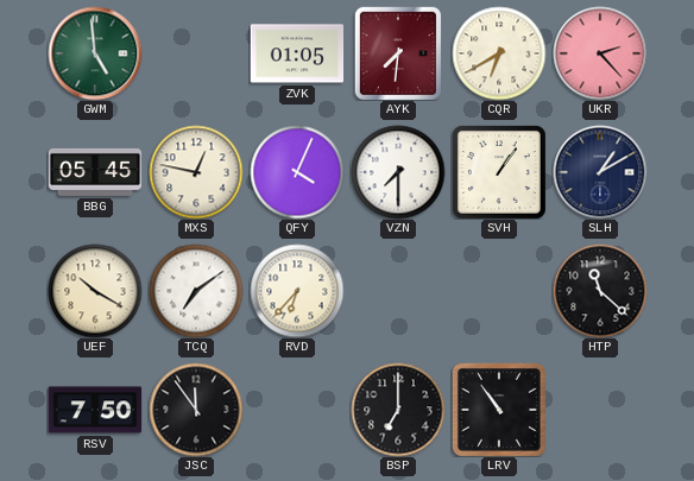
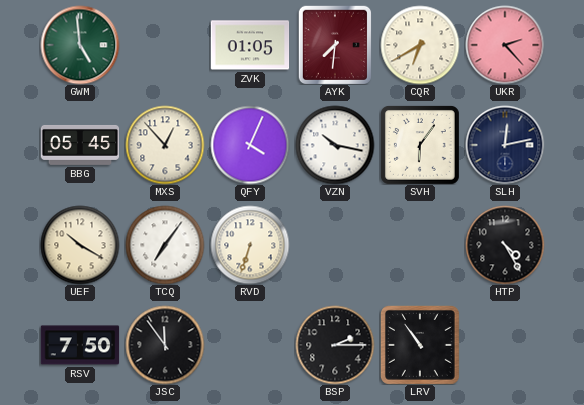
MXS: 12:47 -> 12:53 (165, 145)
VZN: 7:30 -> 10:17 (335, 145)
SVH: 1:06 -> 6:06 (420, 145)
SLH: 1:10 -> 12:13 (505, 145)
TCQ: 7:09 -> 7:06 (165, 245)
RVD: 6:37 -> 6:33 (250, 245)
HTP: 11:22 -> 4:25 (505, 245)
BSP: 7:00 -> 2:15 (335, 345)
